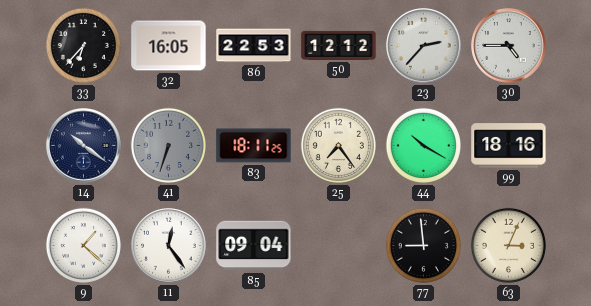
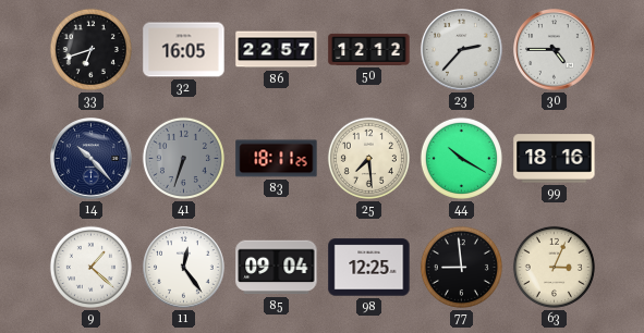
33: 6:37 -> 6:42 (90, 49)
86: 22:53 -> 22:57 (277, 50)
14: 10:21 -> 10:23 (92, 159)
25: 7:24 -> 7:29 (368, 158)
98: none -> 12:25 (369, 268)
